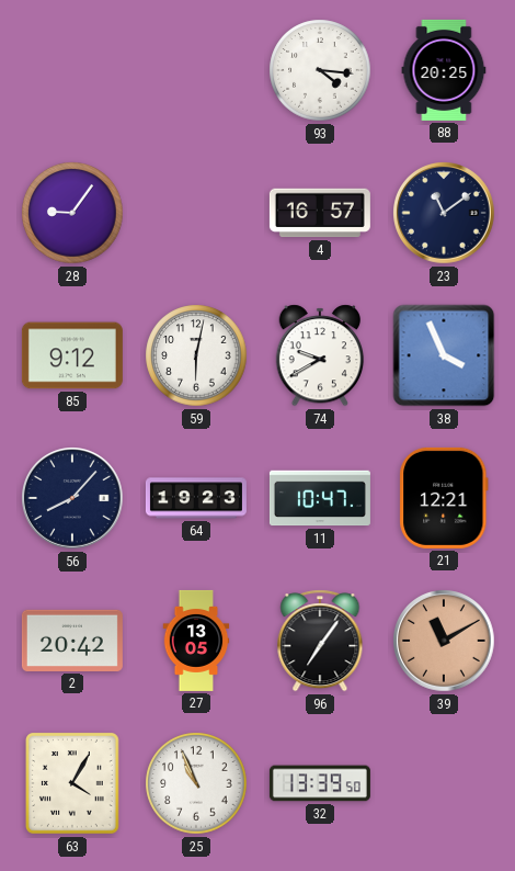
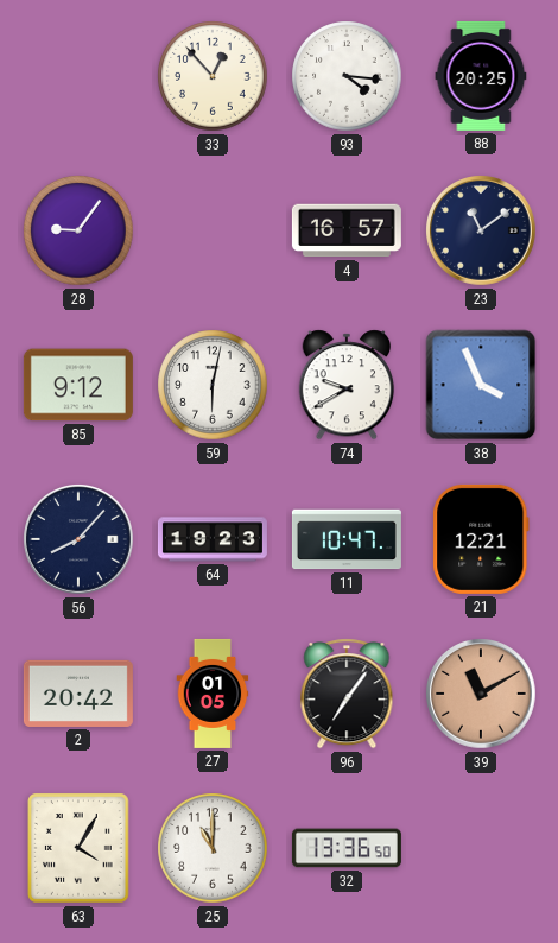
33: none -> 12:53 (213, 76)
27: 13:05 -> 01:05 (213, 694)
25: 10:56 -> 11:00 (213, 848)
32: 13:39 -> 13:36 (347, 848)
